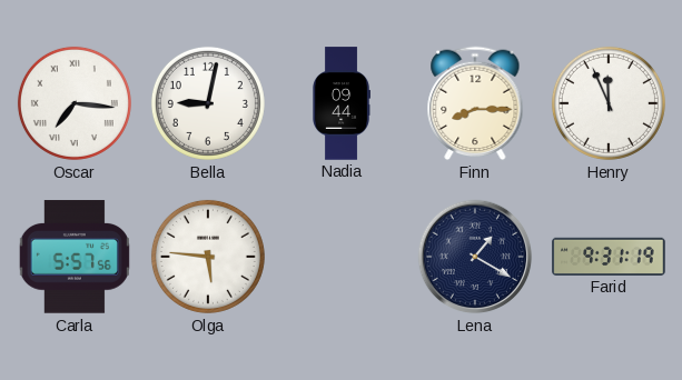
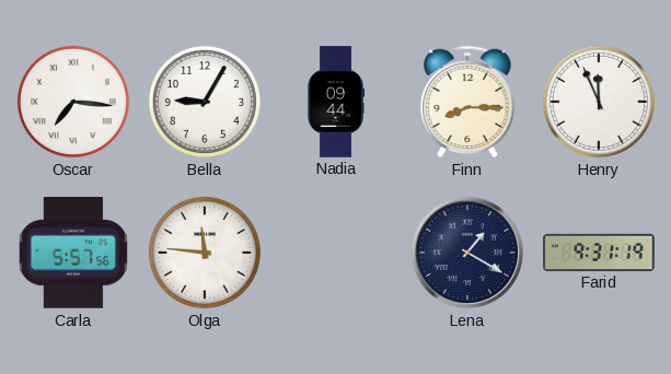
Bella: 9:02 -> 9:05 (205, 102)
Olga: 5:46 -> 11:46 (205, 253)
